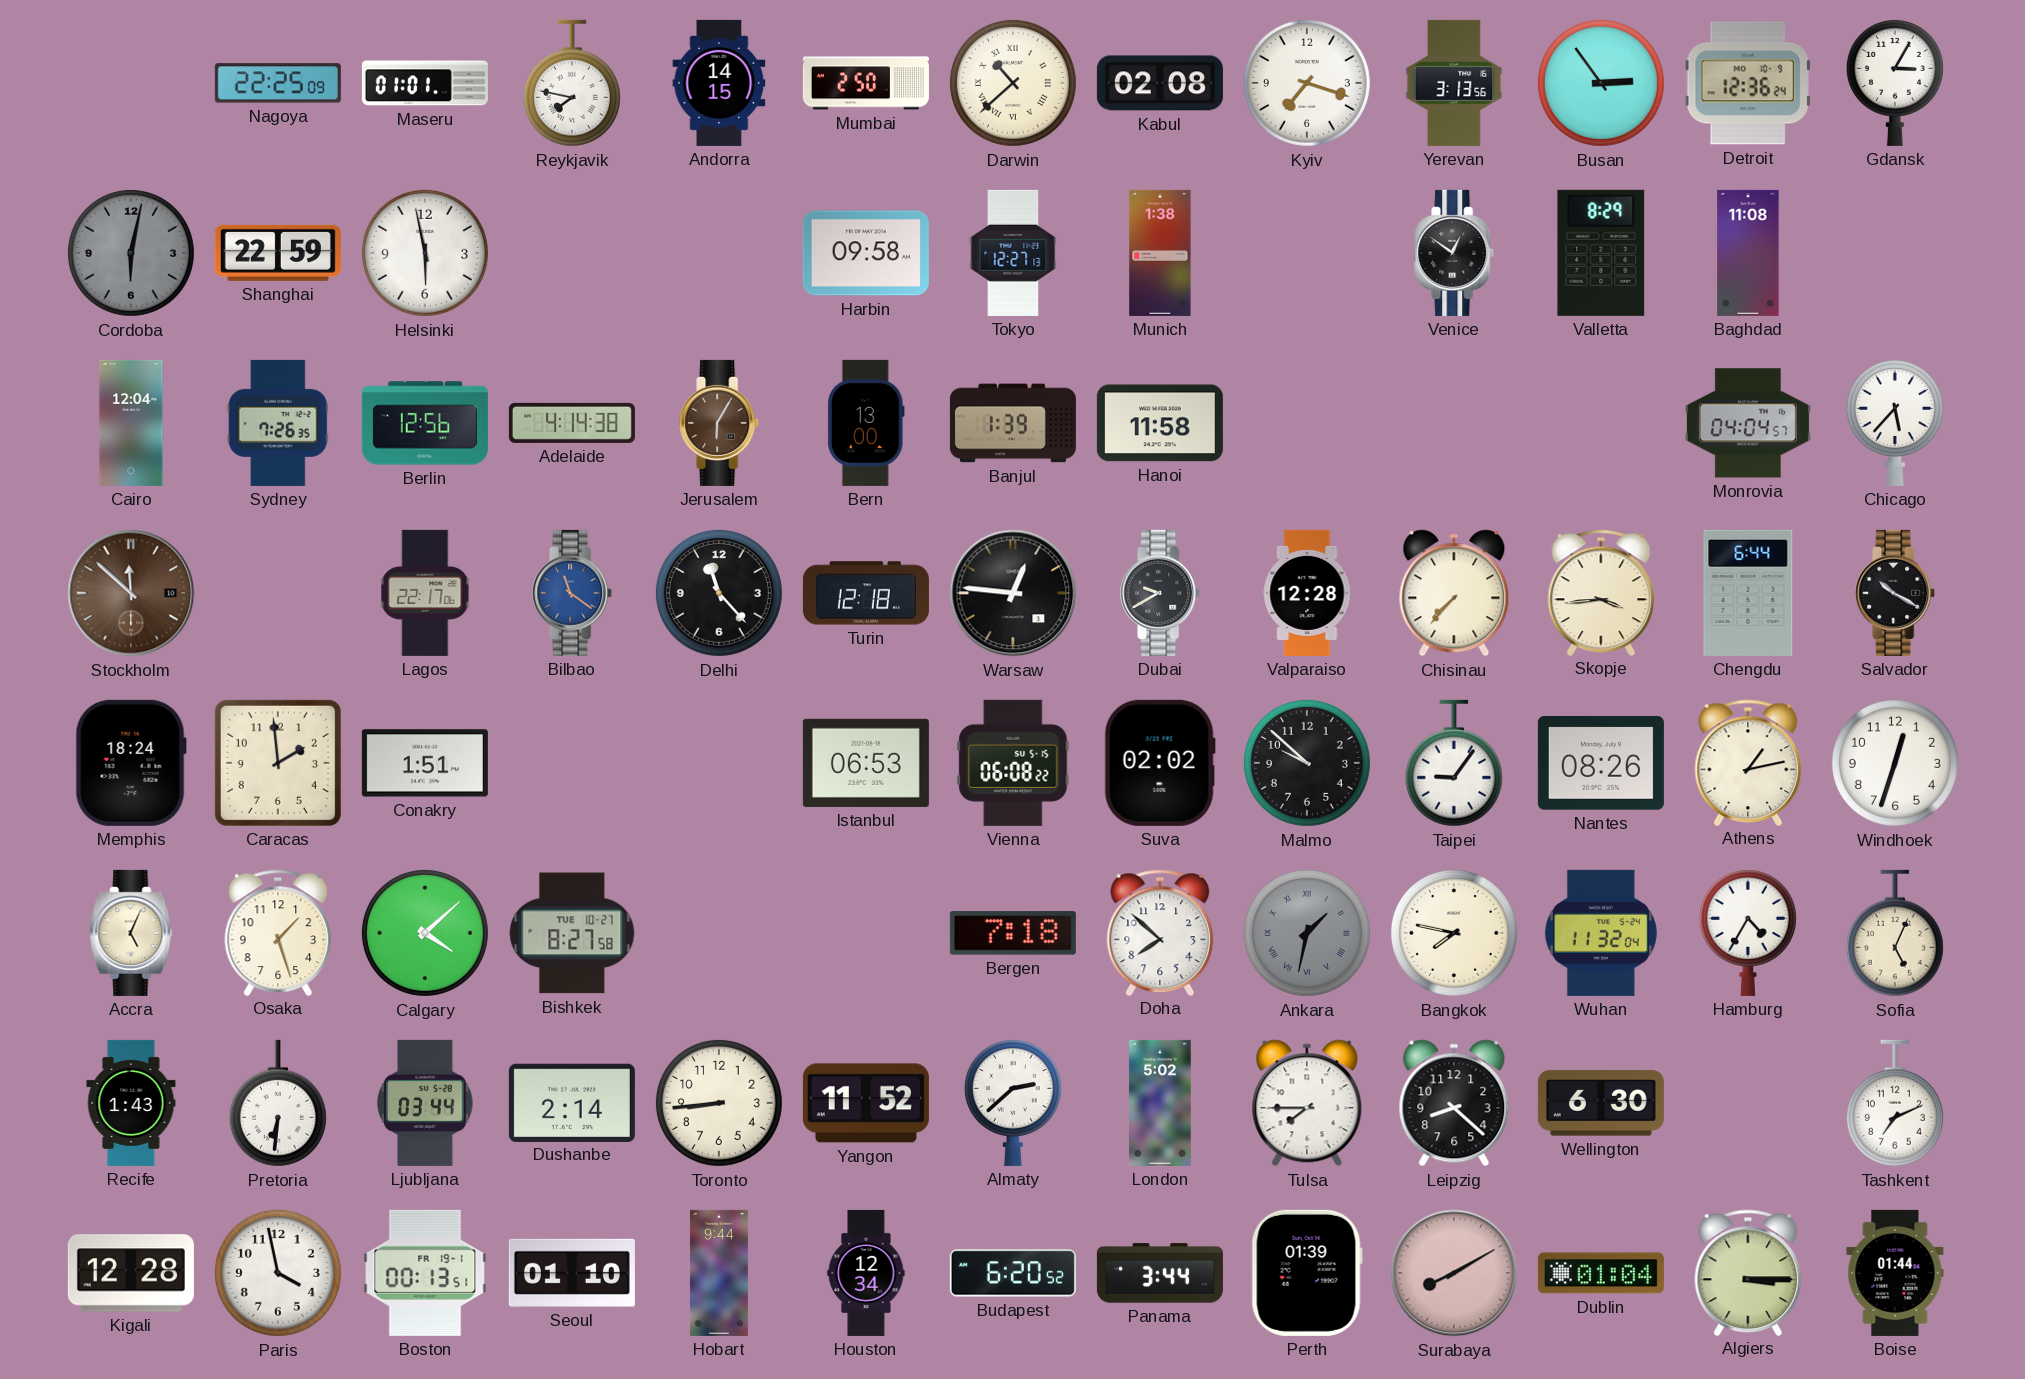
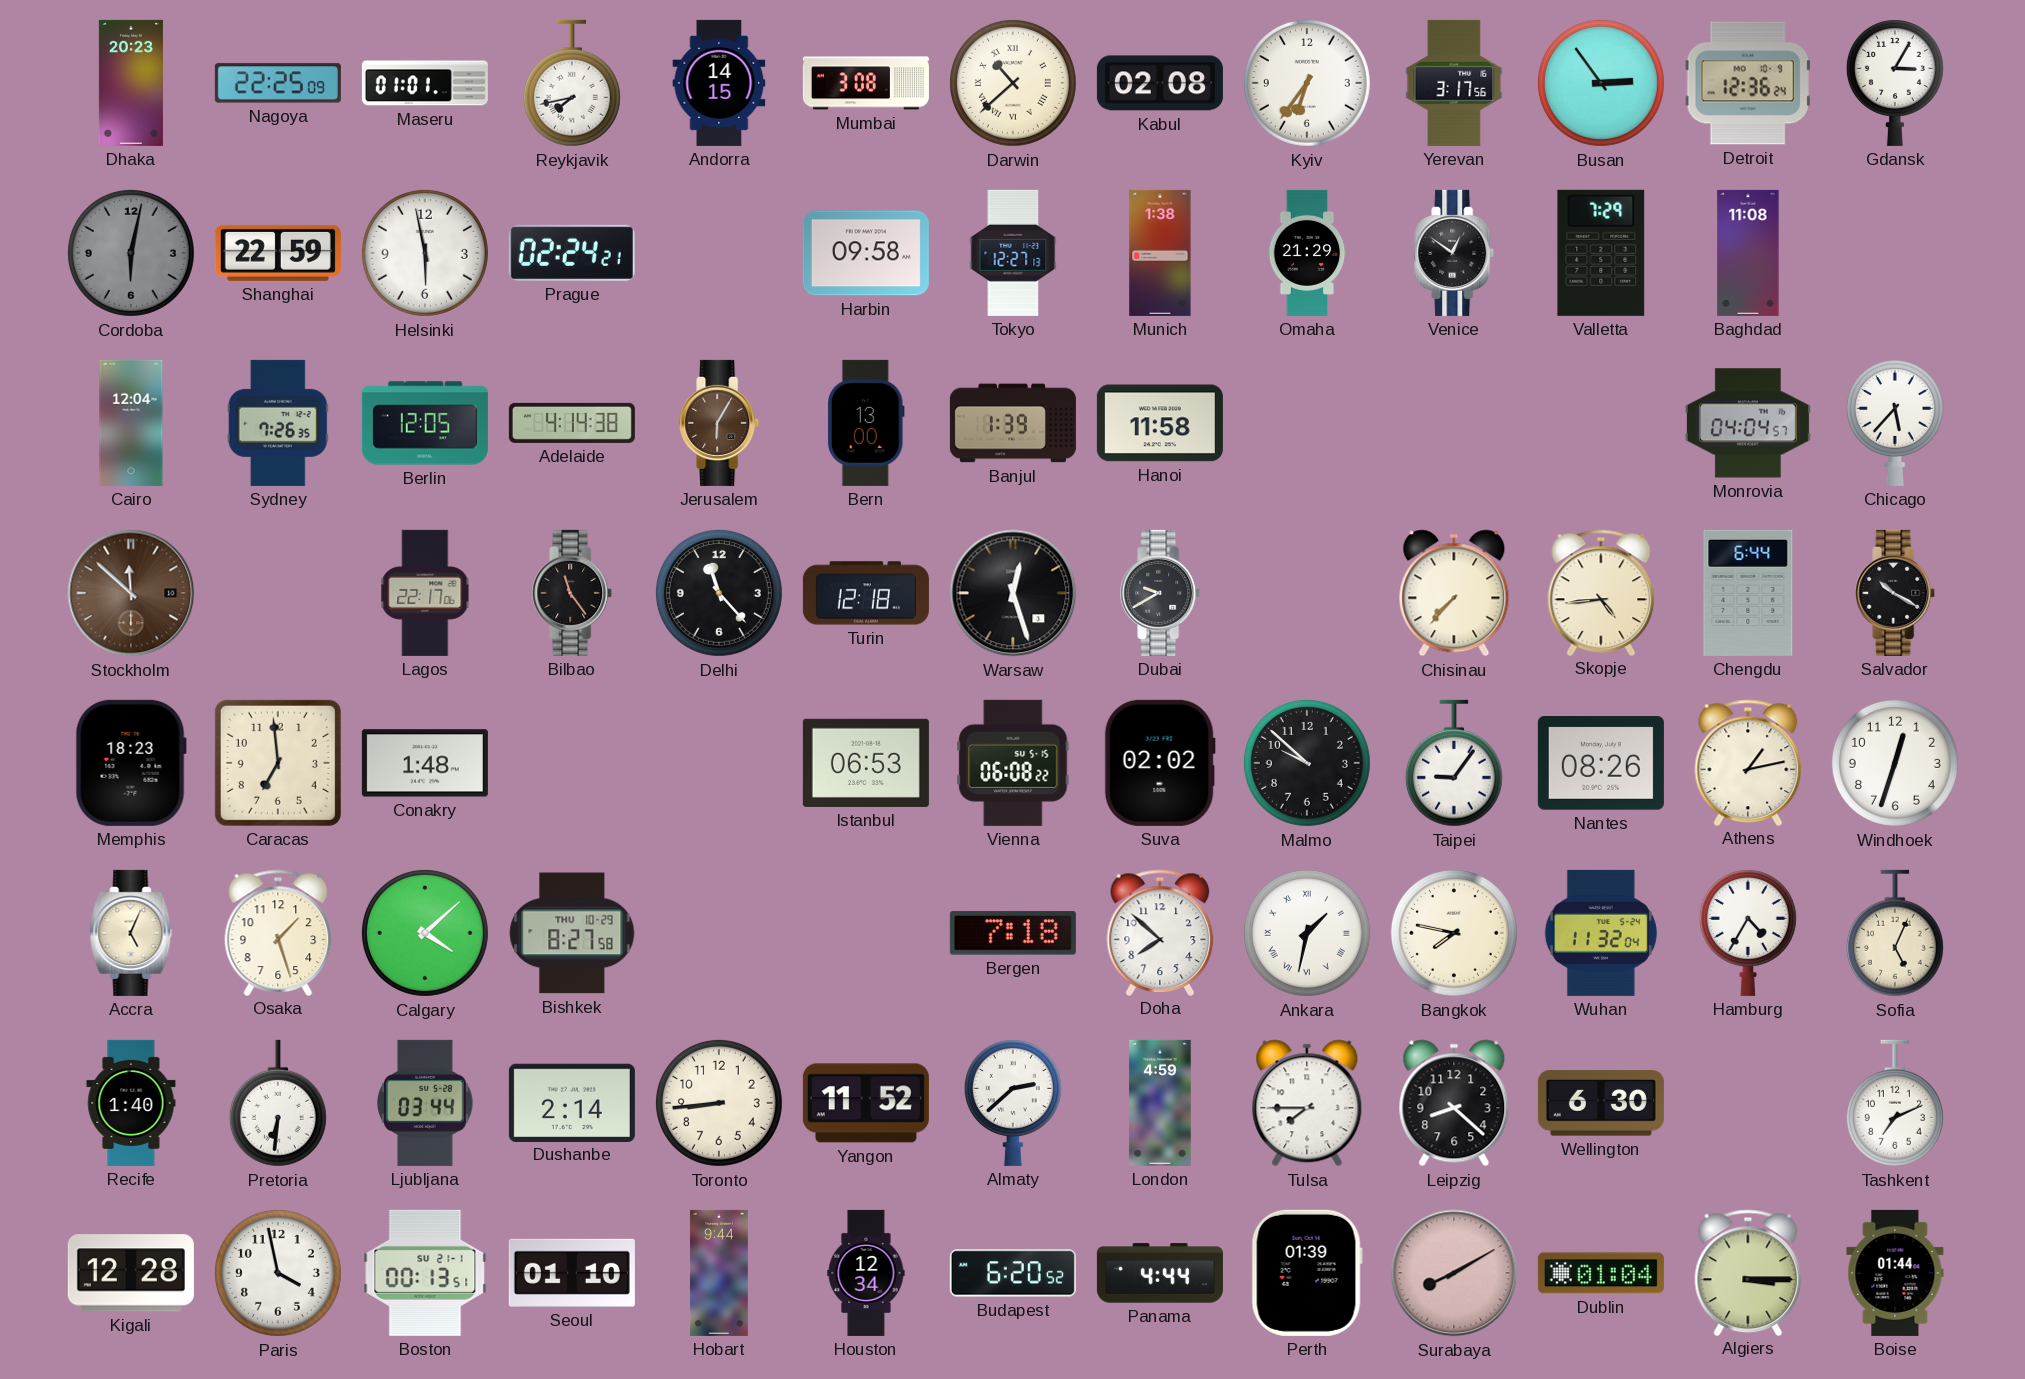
Dhaka: none -> 20:23 (131, 83)
Reykjavik: 7:47 -> 7:43 (572, 83)
Mumbai: 2:50 -> 3:08 (866, 83)
Kyiv: 7:18 -> 6:36 (1307, 83)
Yerevan: 3:13 -> 3:17 (1454, 83)
Prague: none -> 02:24 (572, 253)
Omaha: none -> 21:29 (1307, 253)
Valletta: 8:29 -> 7:29 (1601, 253)
Berlin: 12:56 -> 12:05 (425, 423)
Bilbao: 11:21 -> 11:24 (573, 593)
Bilbao dial: blue -> black (573, 593)
Warsaw: 12:46 -> 12:27 (1013, 593)
Valparaiso: 12:28 -> none (1307, 593)
Skopje: 3:44 -> 4:44 (1601, 592)
Memphis: 18:24 -> 18:23 (131, 763)
Caracas: 1:59 -> 6:59 (278, 763)
Conakry: 1:51 -> 1:48 (425, 763)
Bishkek date: TUE 10-27 -> THU 10-29 (572, 933)
Ankara dial: grey -> white (1307, 933)
Recife: 1:43 -> 1:40 (131, 1103)
London: 5:02 -> 4:59 (1160, 1103)
Boston date: FR 19-1 -> SU 21-1 (425, 1273)
Panama: 3:44 -> 4:44 (1160, 1273)
